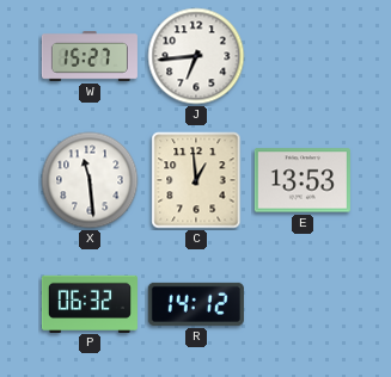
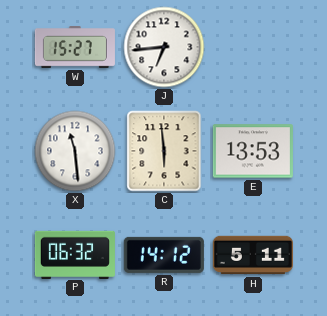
C: 12:59 -> 5:59 (164, 151)
H: none -> 5:11 (253, 255)
